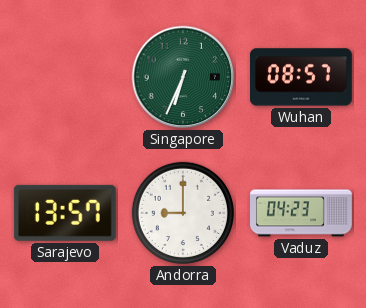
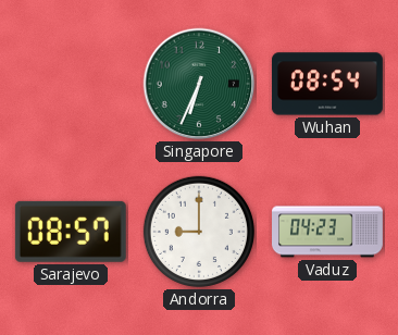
Wuhan: 08:57 -> 08:54 (327, 84)
Sarajevo: 13:57 -> 08:57 (71, 232)
